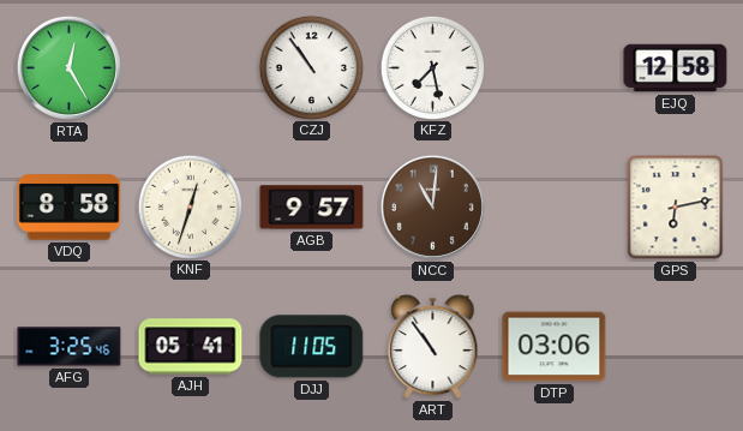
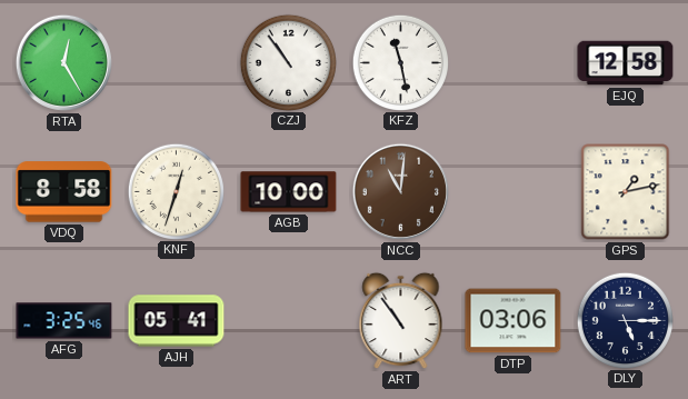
KFZ: 7:28 -> 11:28 (400, 62)
AGB: 9:57 -> 10:00 (289, 192)
GPS: 6:13 -> 1:13 (626, 192)
DJJ: 11:05 -> none (312, 347)
DLY: none -> 5:15 (625, 320)
